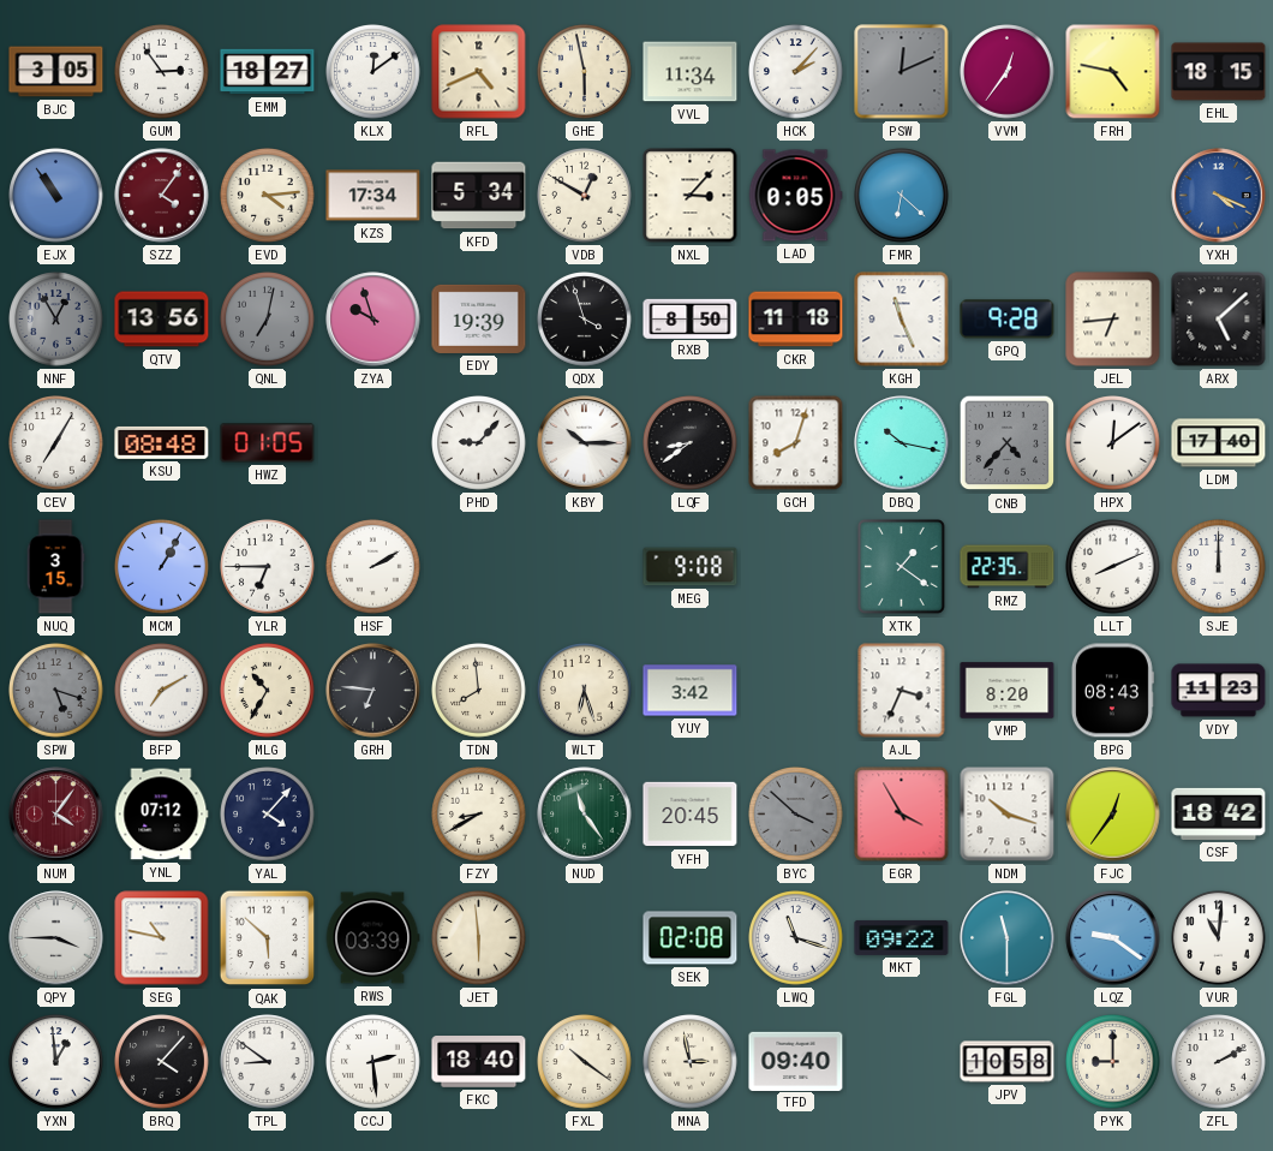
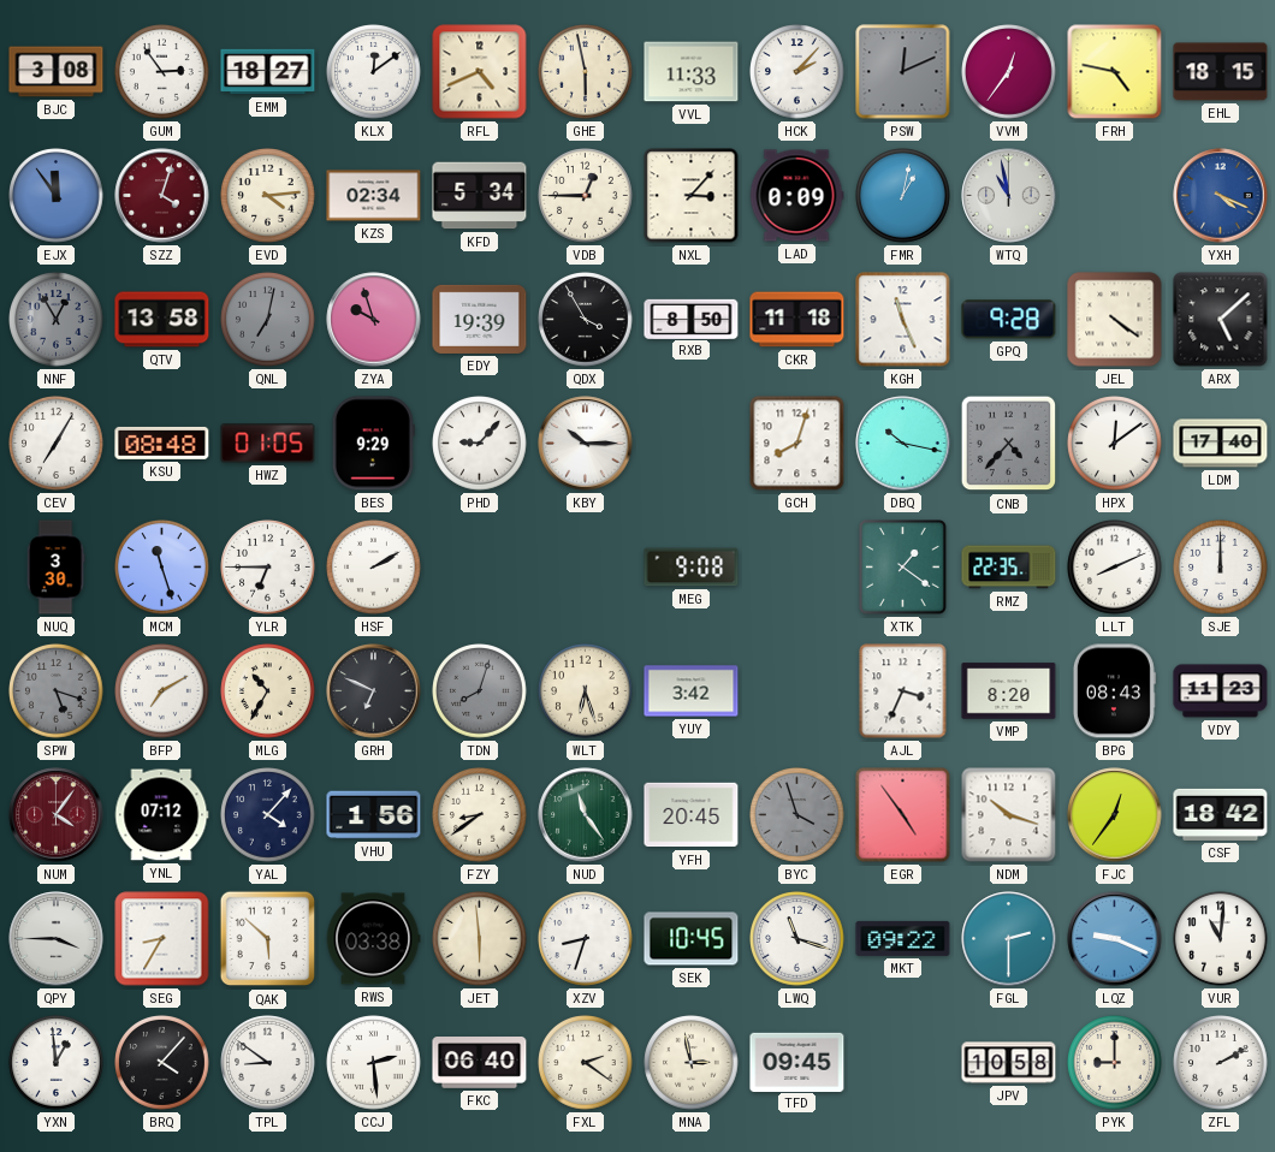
BJC: 3:05 -> 3:08 (57, 72)
VVL: 11:34 -> 11:33 (692, 72)
EJX: 10:54 -> 11:54 (57, 196)
SZZ: 4:06 -> 4:03 (162, 196)
KZS: 17:34 -> 02:34 (374, 196)
VDB: 12:50 -> 12:45 (586, 196)
LAD: 0:05 -> 0:09 (796, 196)
FMR: 6:22 -> 1:02 (903, 196)
WTQ: none -> 10:58 (1009, 196)
QTV: 13:56 -> 13:58 (162, 320)
QDX: 3:57 -> 3:55 (586, 320)
JEL: 6:44 -> 4:21 (1115, 320)
BES: none -> 9:29 (373, 444)
LQF: 8:39 -> none (691, 443)
NUQ: 3:15 -> 3:30 (55, 568)
MCM: 1:05 -> 11:27 (162, 568)
GRH: 6:46 -> 6:49 (374, 691)
TDN: 7:59 -> 8:03 (480, 691)
TDN dial: cream -> grey (480, 691)
VHU: none -> 1:56 (374, 815)
FZY: 8:40 -> 8:39 (480, 815)
BYC: 3:52 -> 3:57 (797, 815)
EGR: 3:55 -> 4:54 (903, 815)
SEG: 10:47 -> 8:35 (162, 939)
RWS: 03:39 -> 03:38 (373, 939)
XZV: none -> 8:33 (586, 939)
SEK: 02:08 -> 10:45 (692, 939)
FGL: 11:30 -> 2:30 (1009, 939)
LQZ: 9:21 -> 9:19 (1115, 939)
FKC: 18:40 -> 06:40 (480, 1063)
FXL: 10:21 -> 2:21 (586, 1063)
TFD: 09:40 -> 09:45 (797, 1062)
